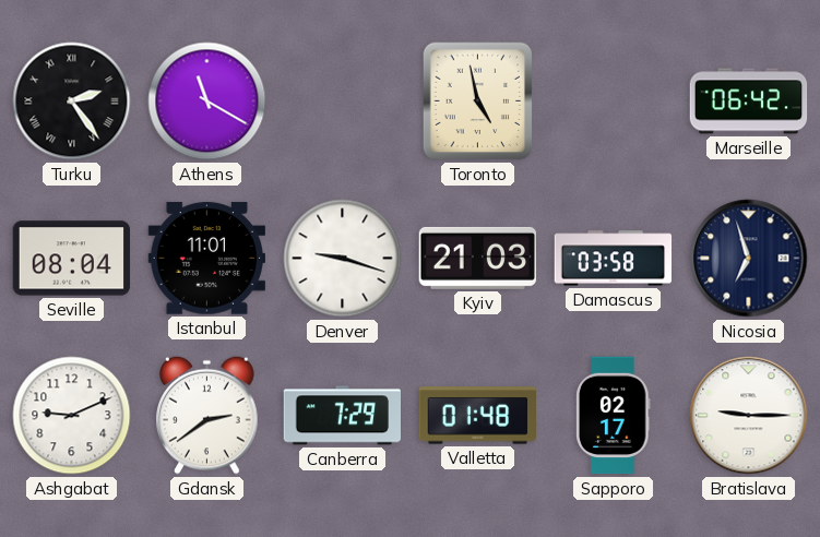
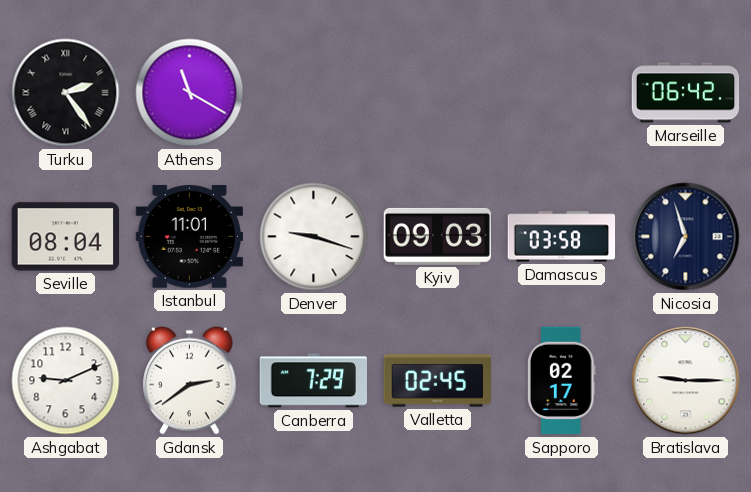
Toronto: 4:58 -> none (478, 102)
Kyiv: 21:03 -> 09:03 (437, 236)
Valletta: 01:48 -> 02:45 (438, 381)
